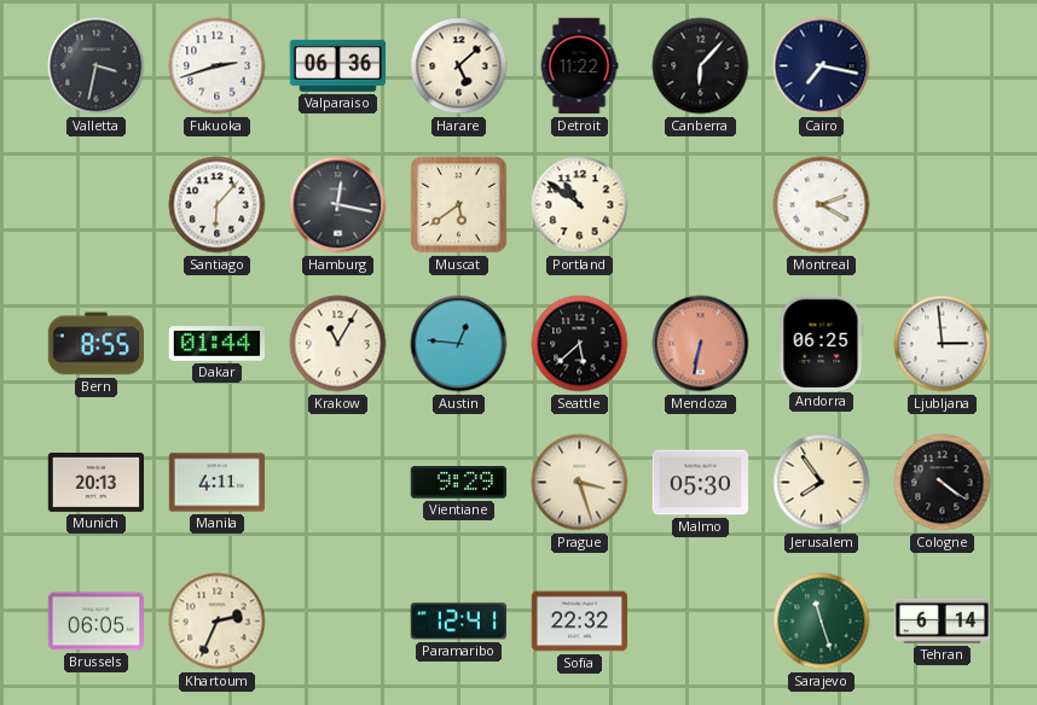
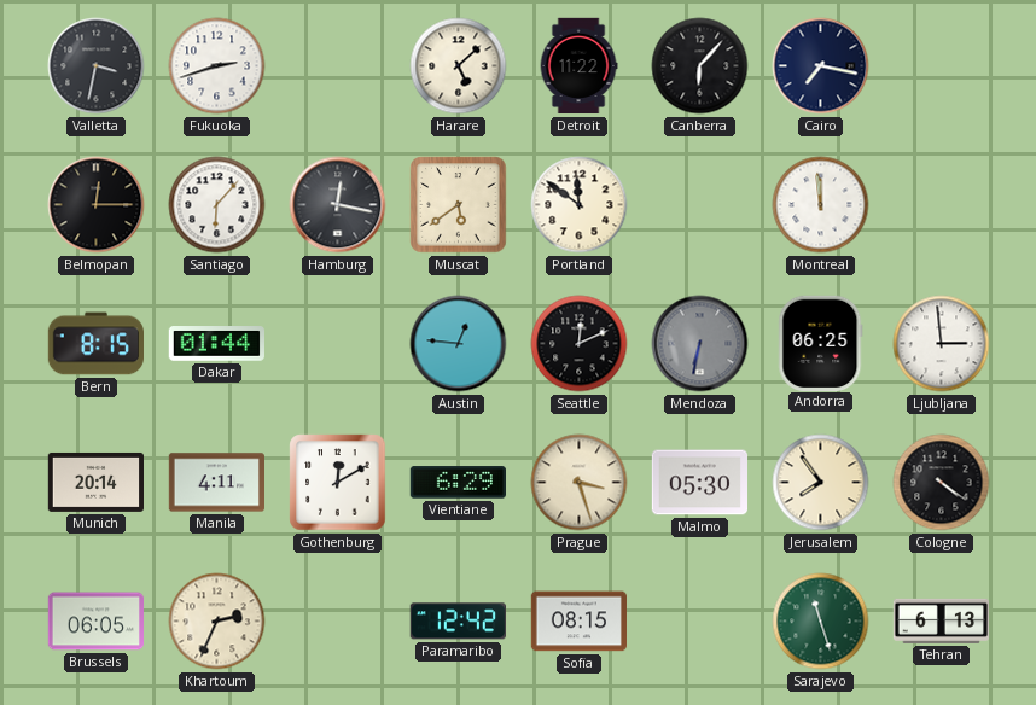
Valparaiso: 06:36 -> none (337, 65)
Belmopan: none -> 12:15 (97, 205)
Portland: 10:51 -> 11:51 (580, 205)
Montreal: 2:20 -> 11:59 (821, 205)
Bern: 8:55 -> 8:15 (95, 344)
Krakow: 11:05 -> none (338, 344)
Seattle: 5:38 -> 12:11 (580, 344)
Mendoza dial: salmon -> grey (700, 344)
Munich: 20:13 -> 20:14 (95, 482)
Gothenburg: none -> 12:10 (338, 483)
Vientiane: 9:29 -> 6:29 (458, 483)
Paramaribo: 12:41 -> 12:42 (458, 622)
Sofia: 22:32 -> 08:15 (578, 622)
Tehran: 6:14 -> 6:13 (941, 620)
